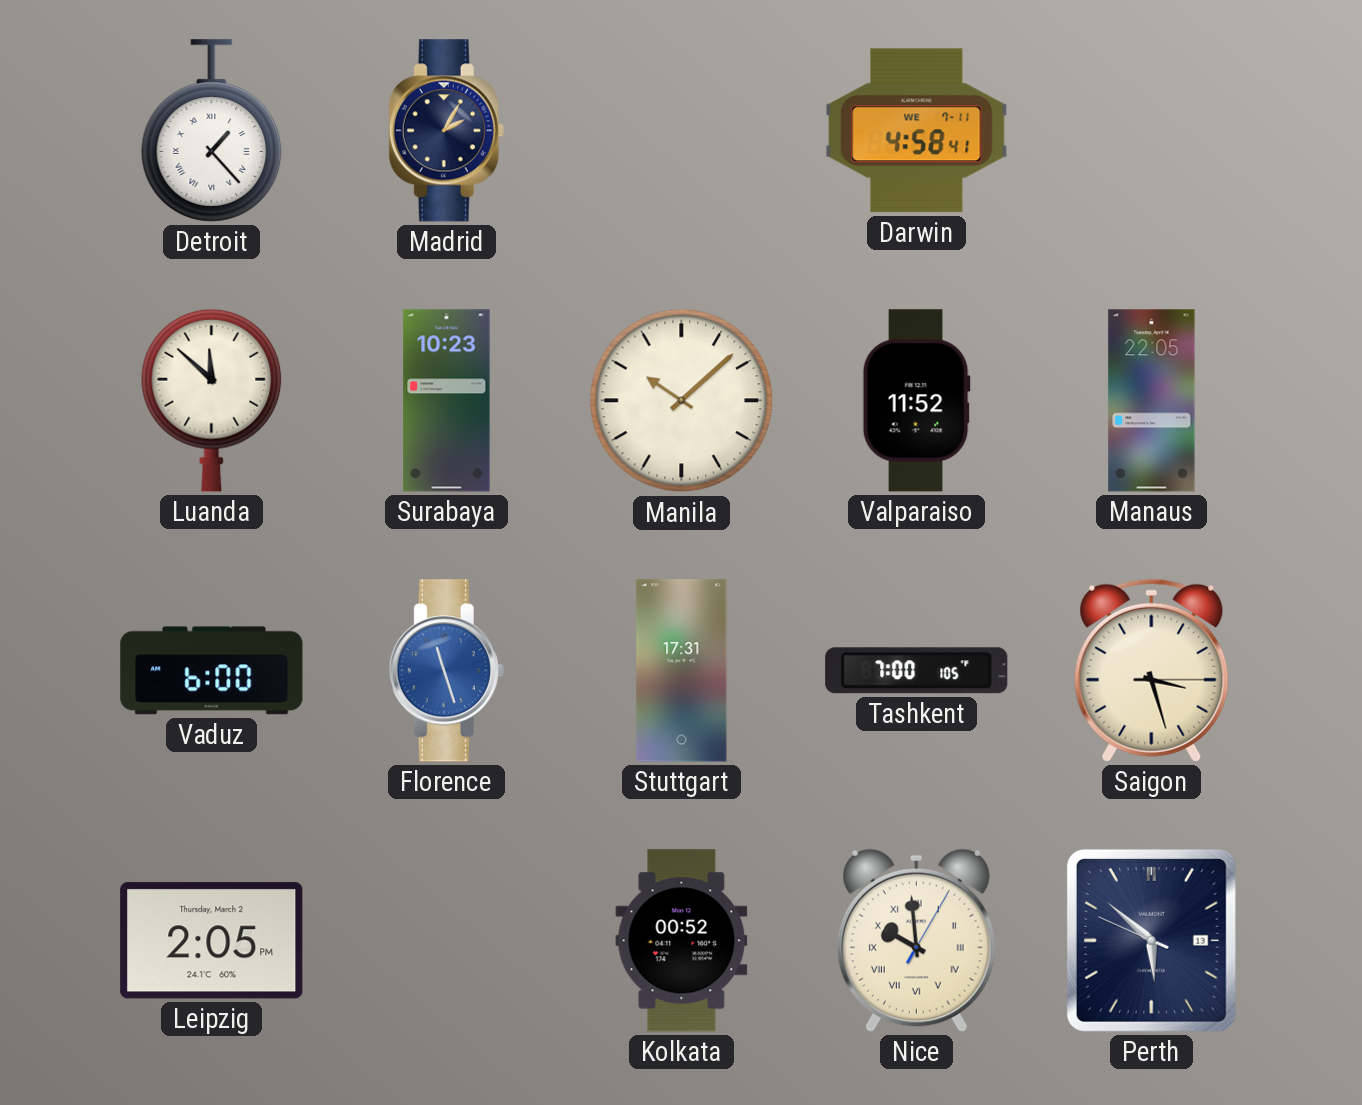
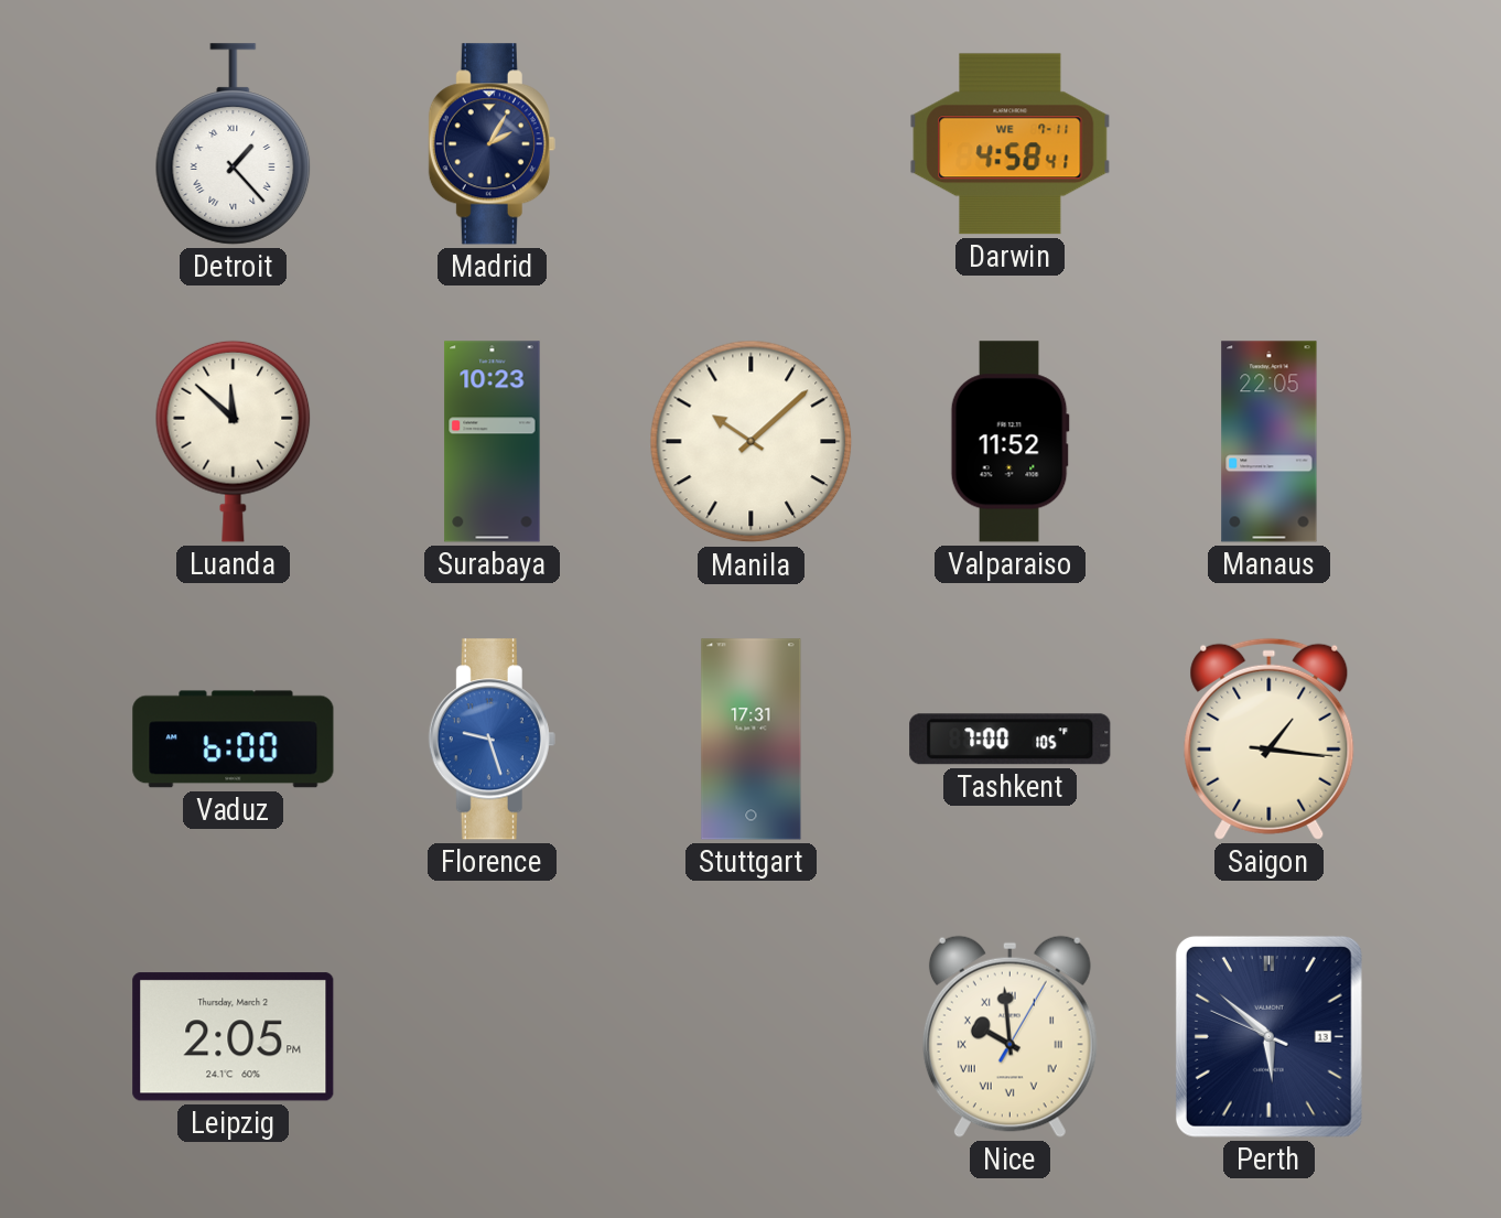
Florence: 11:27 -> 9:27 (492, 740)
Saigon: 3:27 -> 1:16 (1270, 739)
Kolkata: 00:52 -> none (682, 941)
